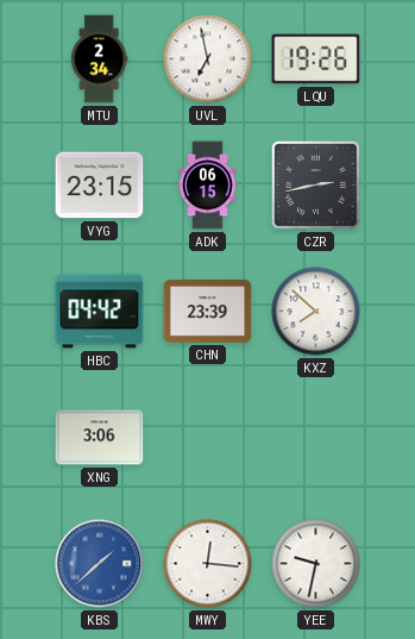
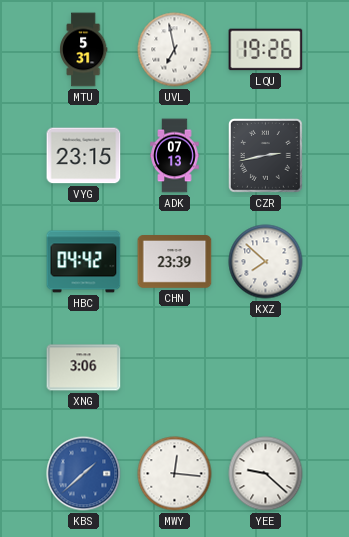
MTU: 2:34 -> 5:31 (84, 50)
ADK: 06:15 -> 07:13 (175, 156)
YEE: 9:32 -> 9:22 (266, 474)
